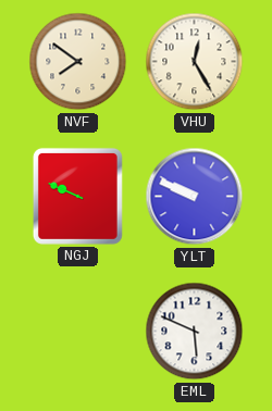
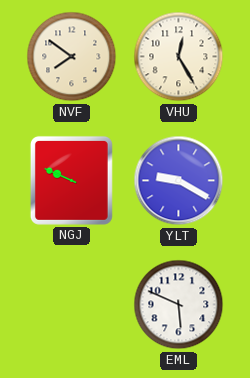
YLT: 9:49 -> 9:20 (179, 181)
